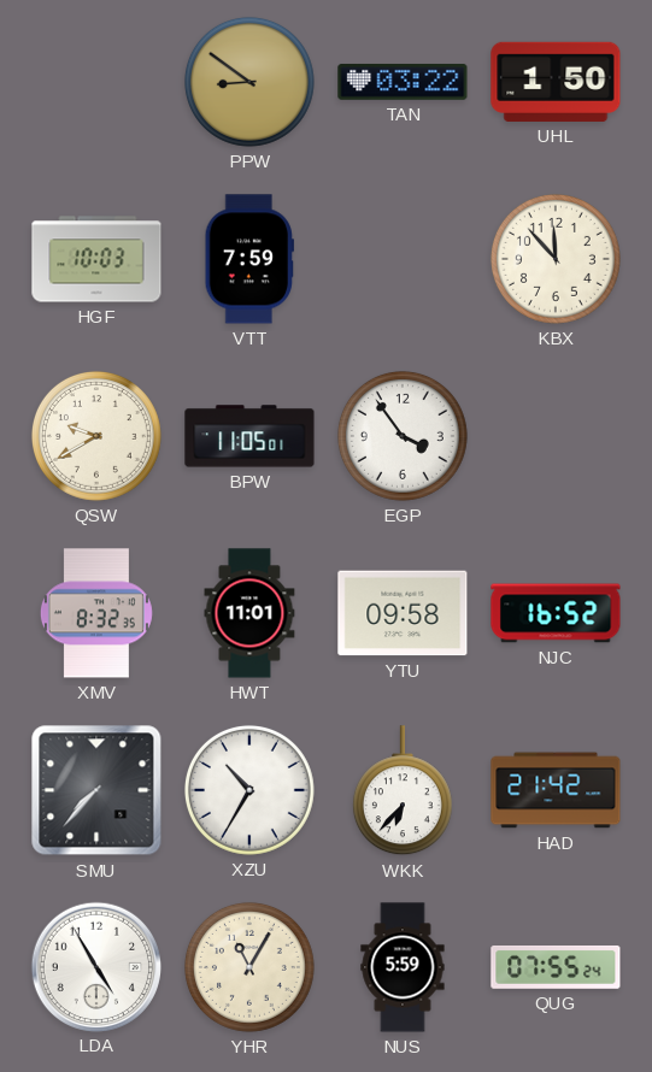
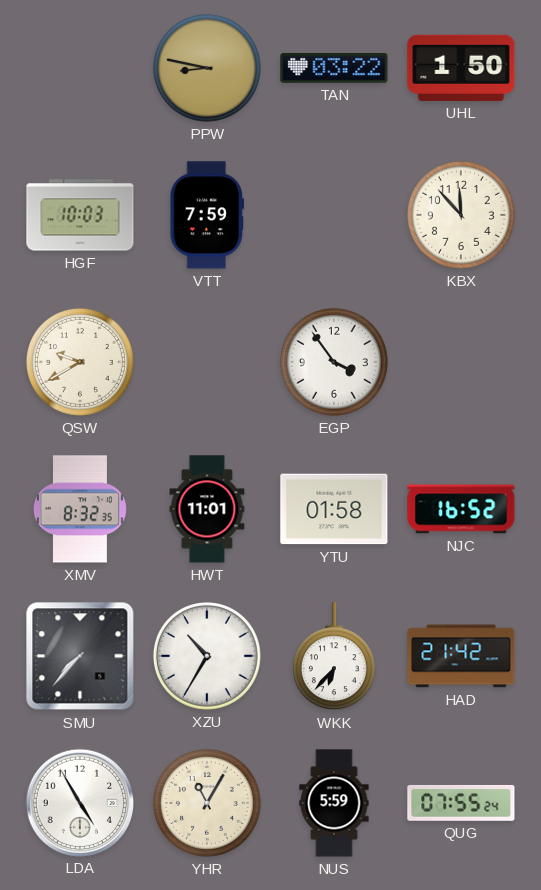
PPW: 8:51 -> 8:47 (207, 68)
BPW: 11:05 -> none (249, 436)
YTU: 09:58 -> 01:58 (334, 509)
